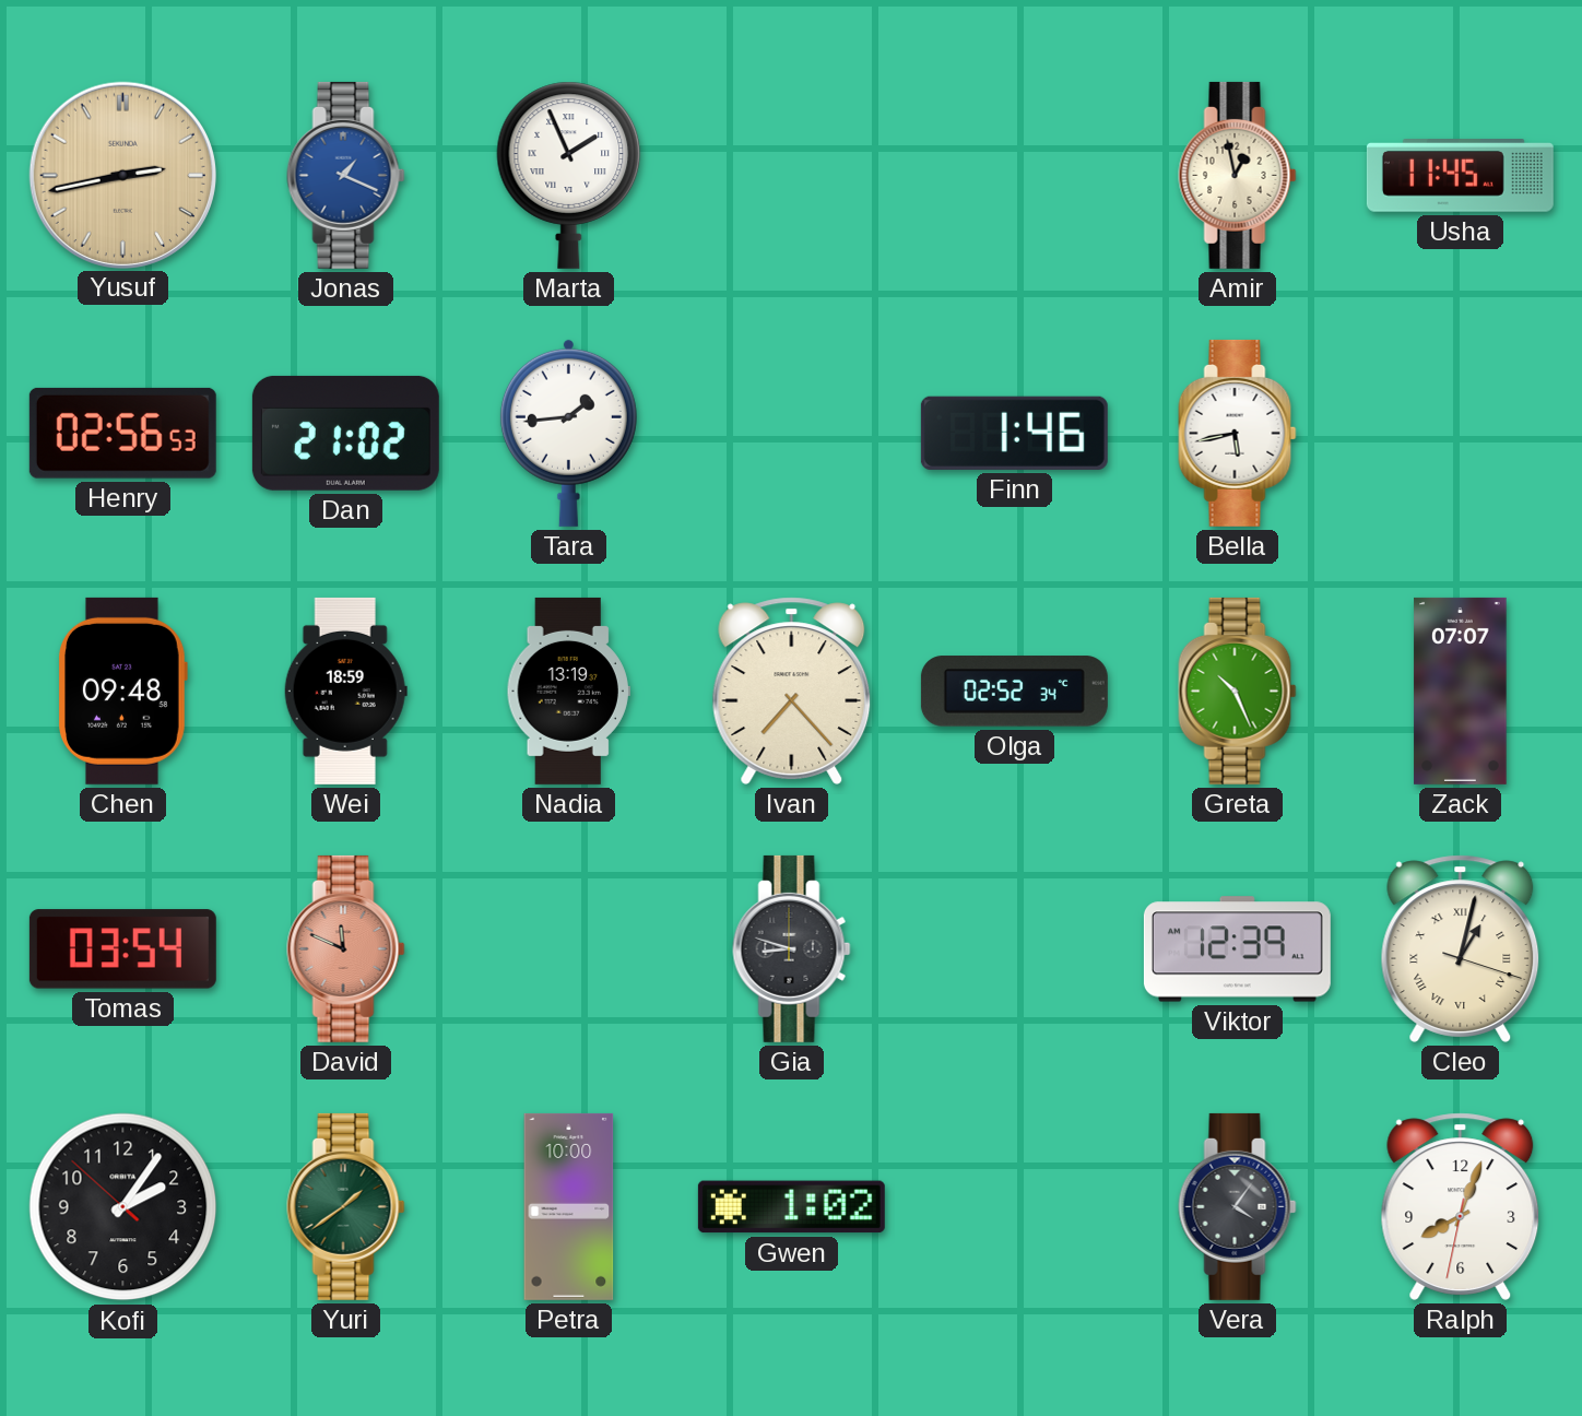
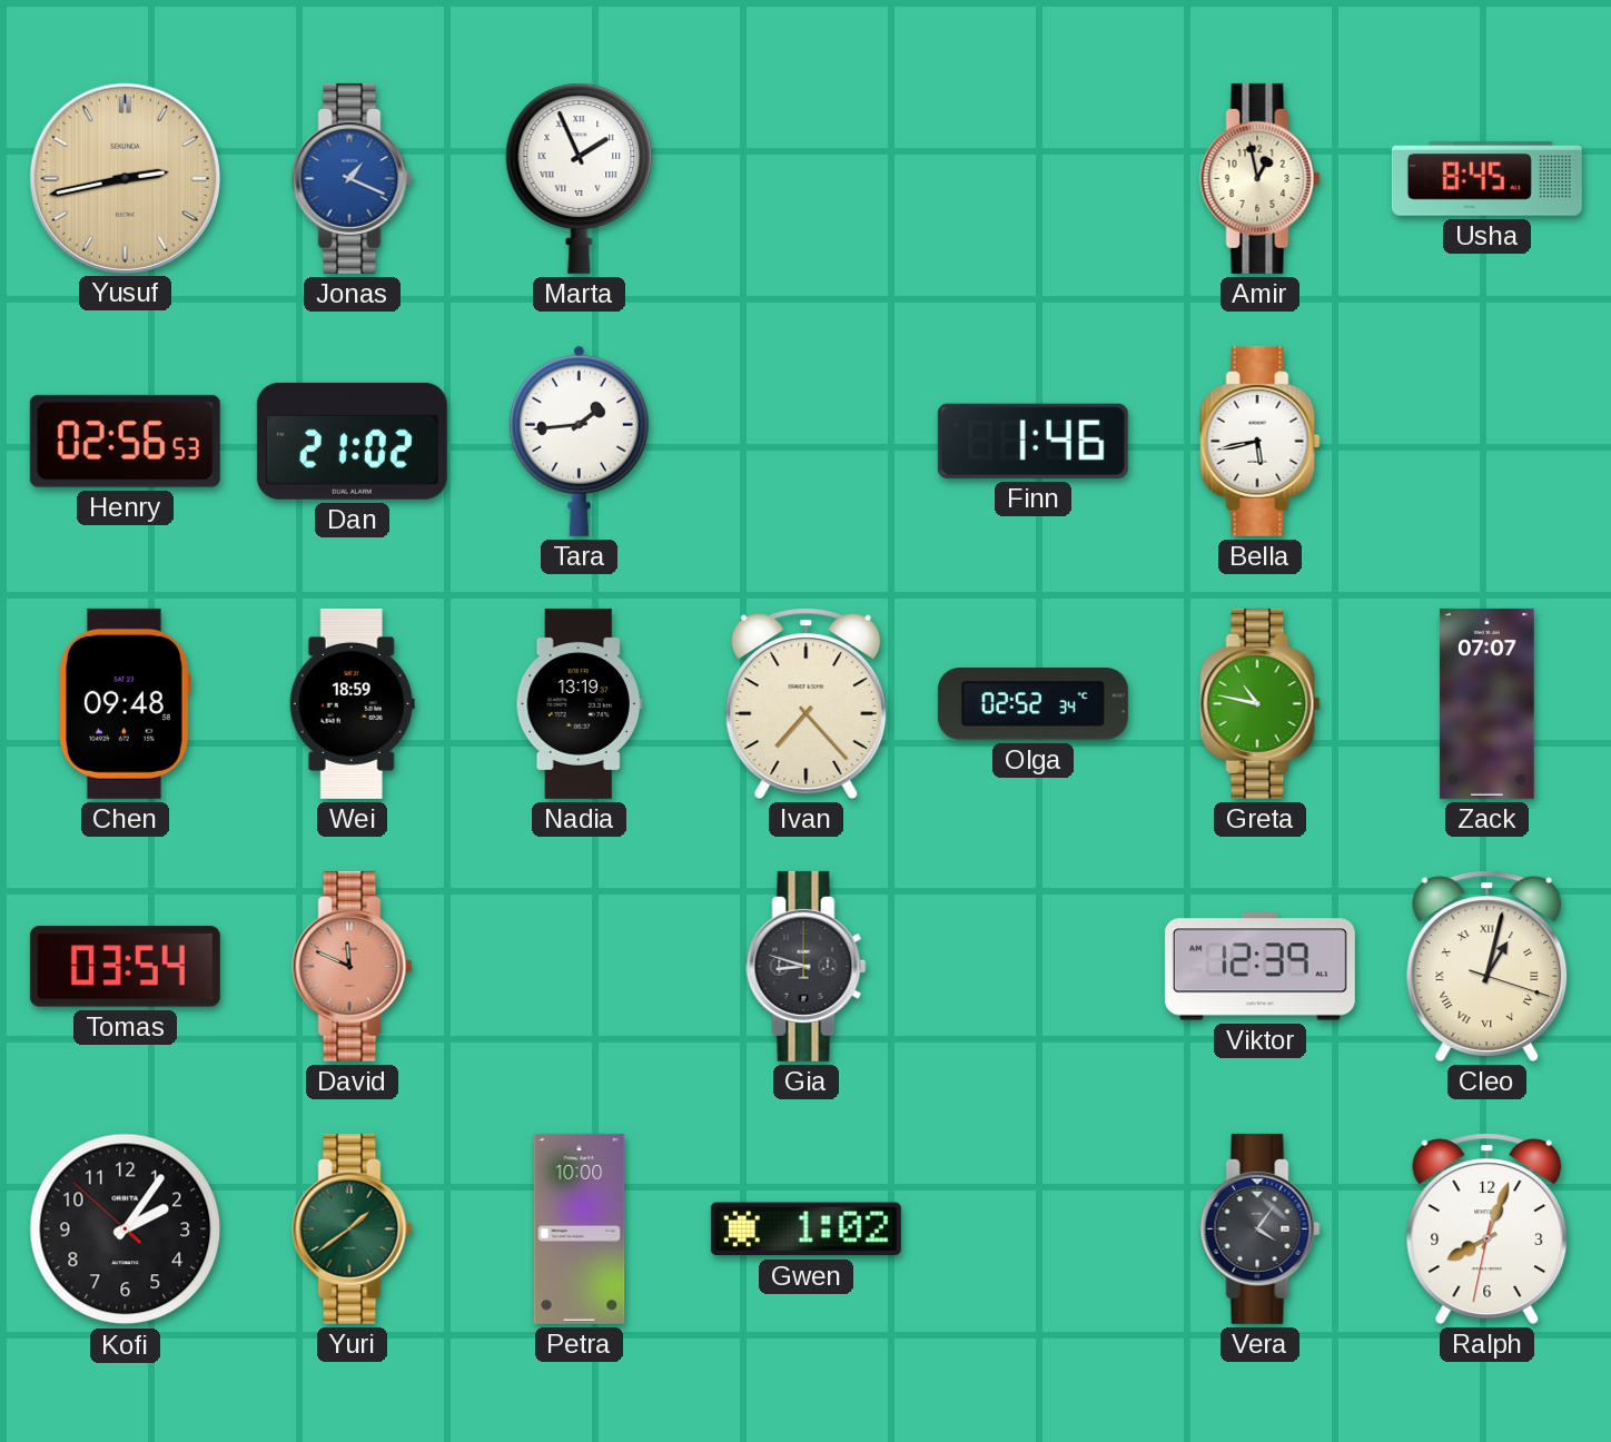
Usha: 11:45 -> 8:45 (1486, 179)
Greta: 10:26 -> 10:47 (1261, 703)
